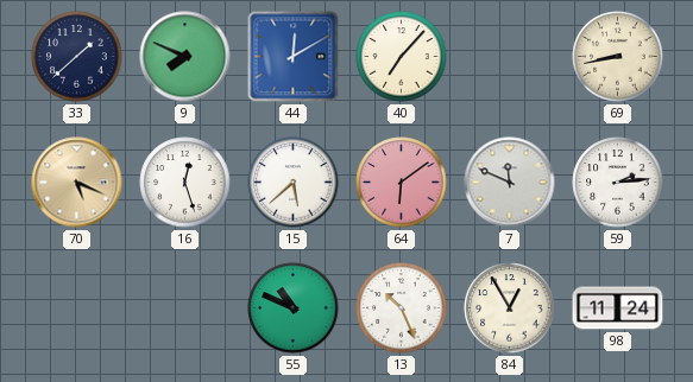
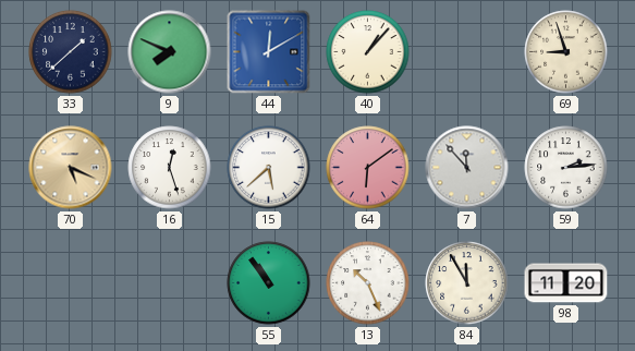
40: 7:07 -> 1:07 (368, 52)
69: 8:43 -> 8:57 (566, 52)
7: 11:49 -> 11:53 (467, 168)
55: 10:49 -> 10:54 (269, 283)
84: 12:55 -> 11:55 (467, 283)
98: 11:24 -> 11:20 (566, 283)
